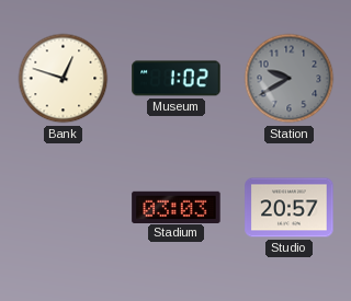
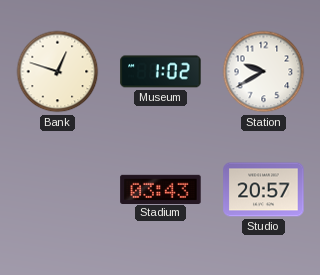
Station dial: grey -> white (264, 72)
Stadium: 03:03 -> 03:43 (161, 189)
